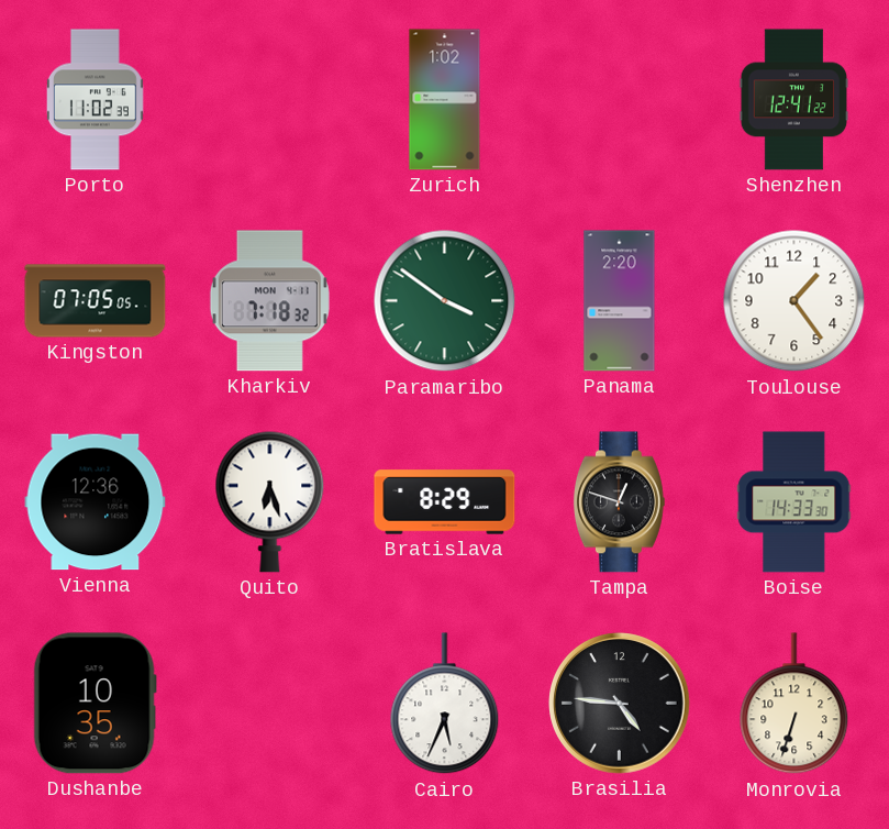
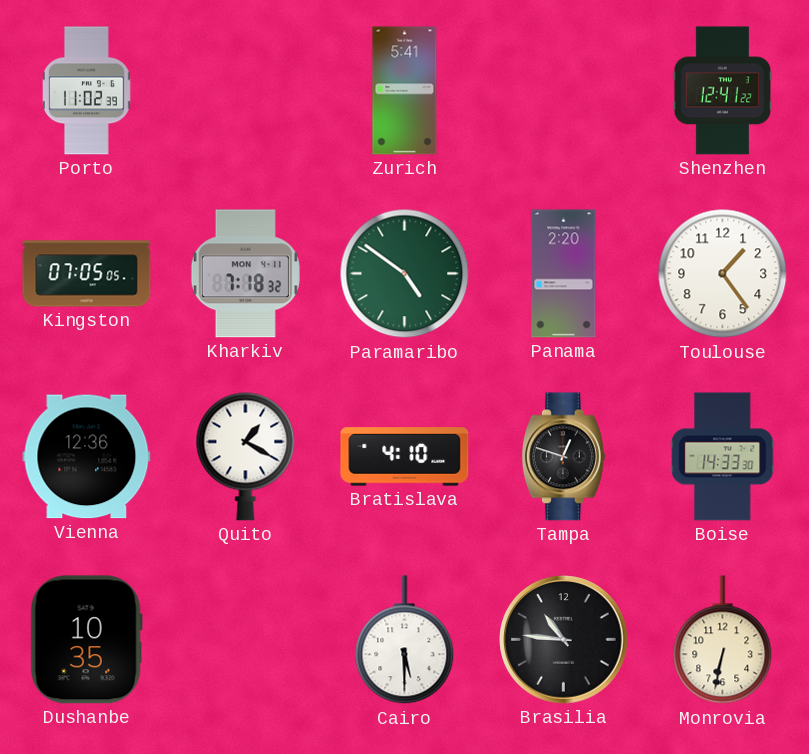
Zurich: 1:02 -> 5:41 (405, 91)
Paramaribo: 3:51 -> 4:51 (405, 274)
Quito: 6:27 -> 1:20 (246, 456)
Bratislava: 8:29 -> 4:10 (405, 457)
Cairo: 5:34 -> 5:30 (405, 640)
Brasilia: 4:46 -> 10:46 (564, 640)
Monrovia: 6:33 -> 6:32 (723, 640)
